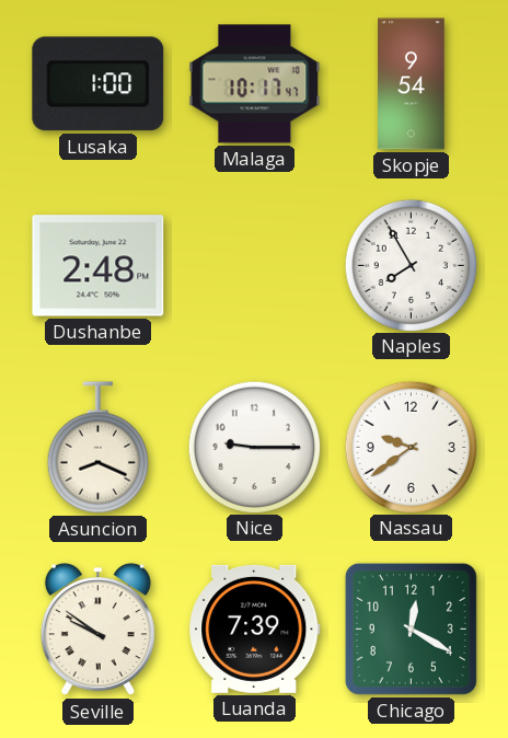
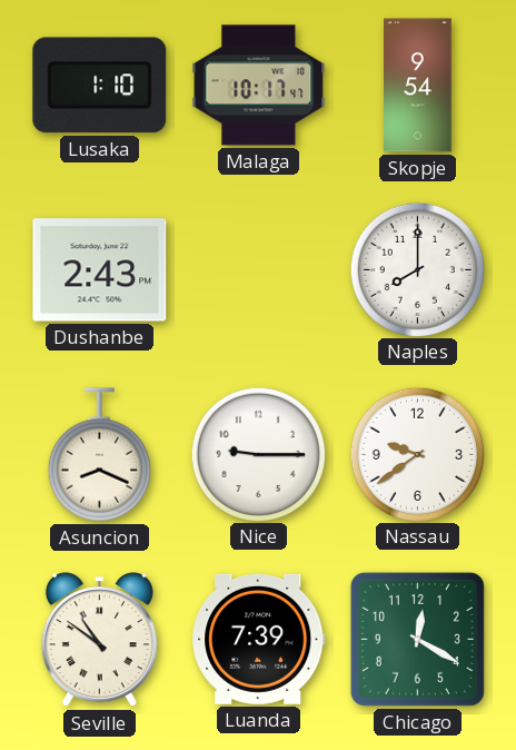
Lusaka: 1:00 -> 1:10 (100, 86)
Dushanbe: 2:48 -> 2:43 (100, 270)
Naples: 7:55 -> 8:00 (418, 269)
Seville: 9:51 -> 10:51 (99, 640)
